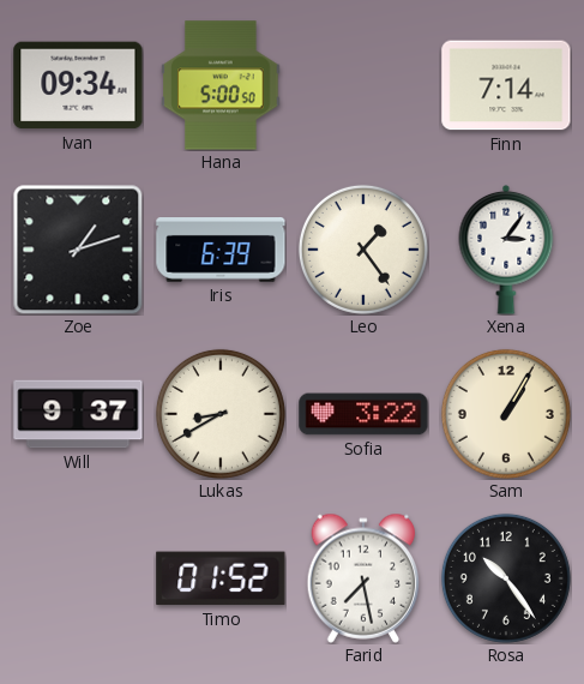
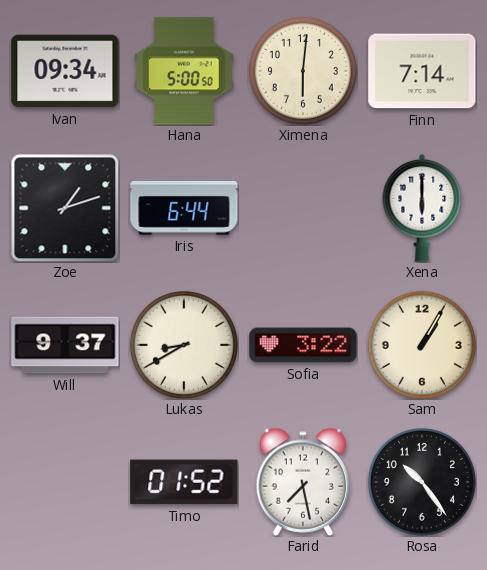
Ximena: none -> 6:01 (303, 71)
Iris: 6:39 -> 6:44 (184, 209)
Leo: 1:24 -> none (363, 250)
Xena: 3:06 -> 6:00 (422, 208)
